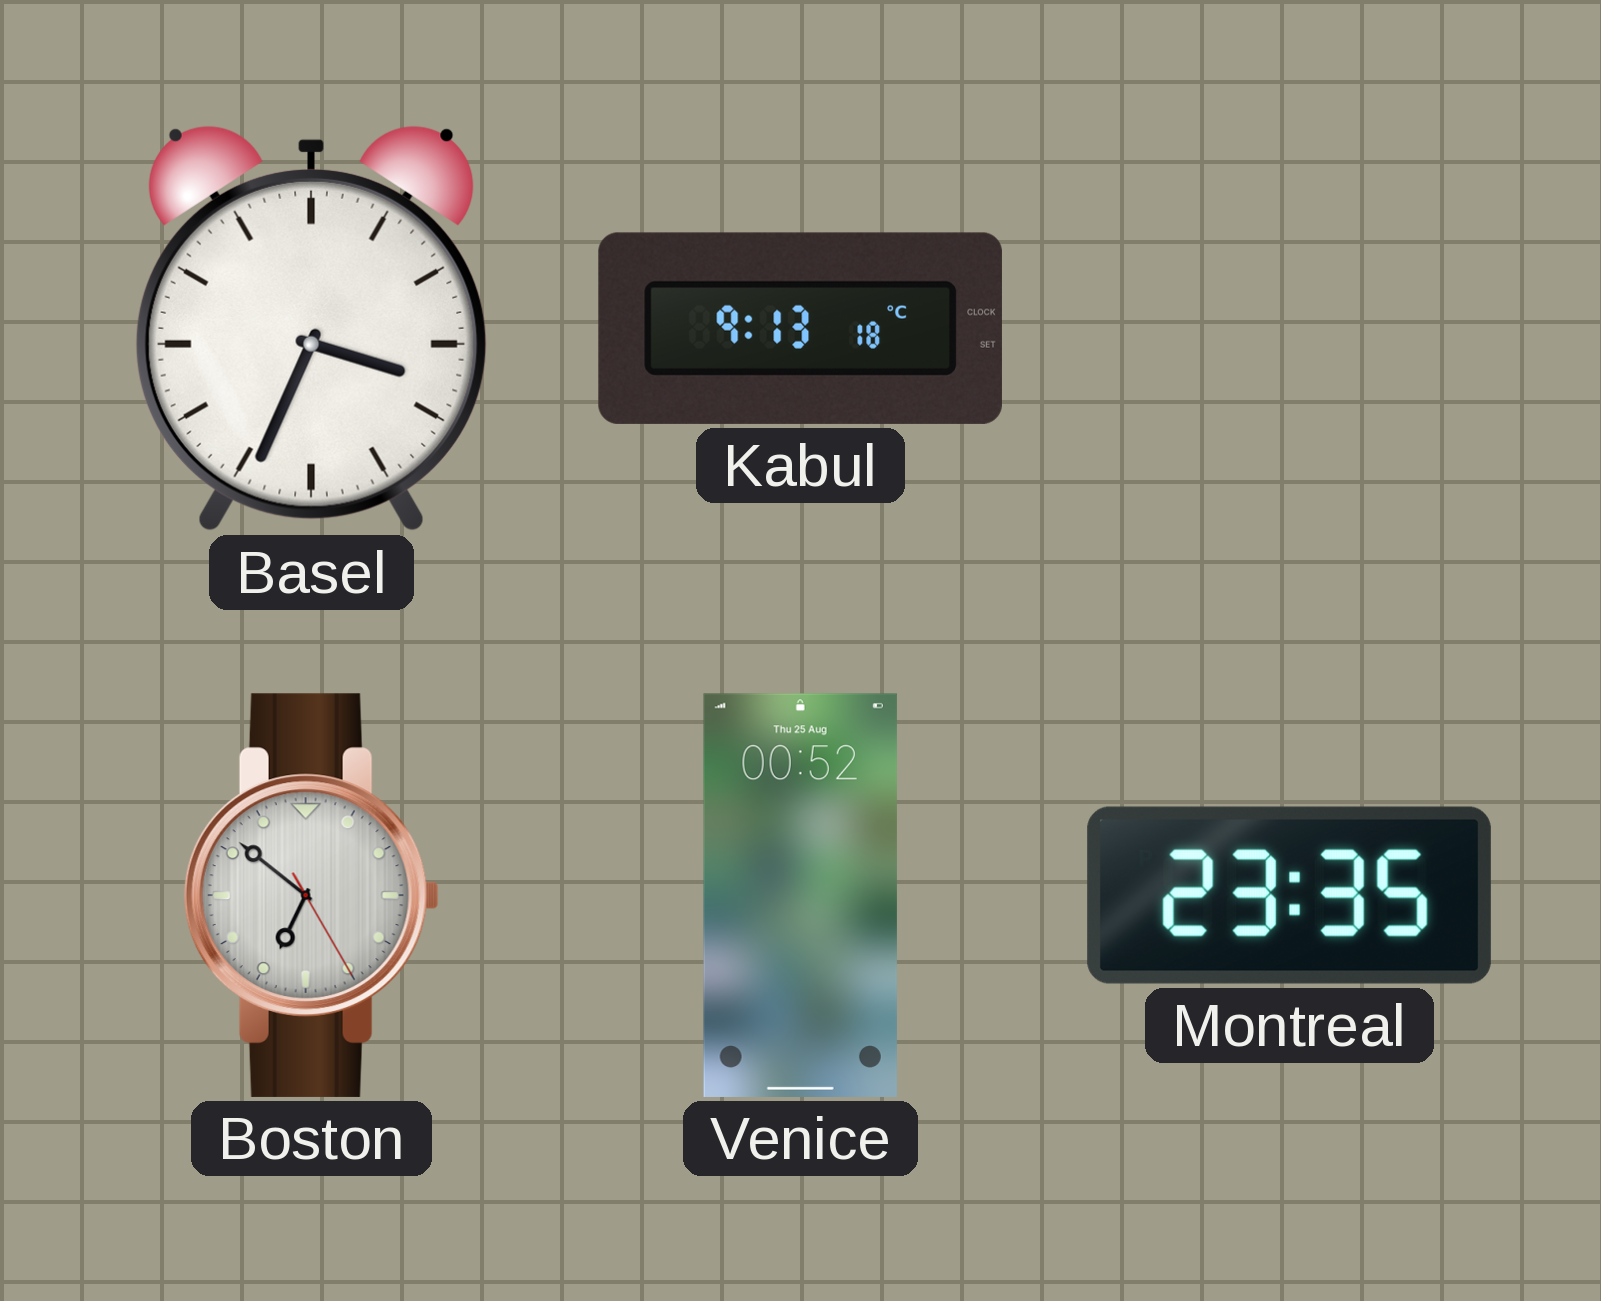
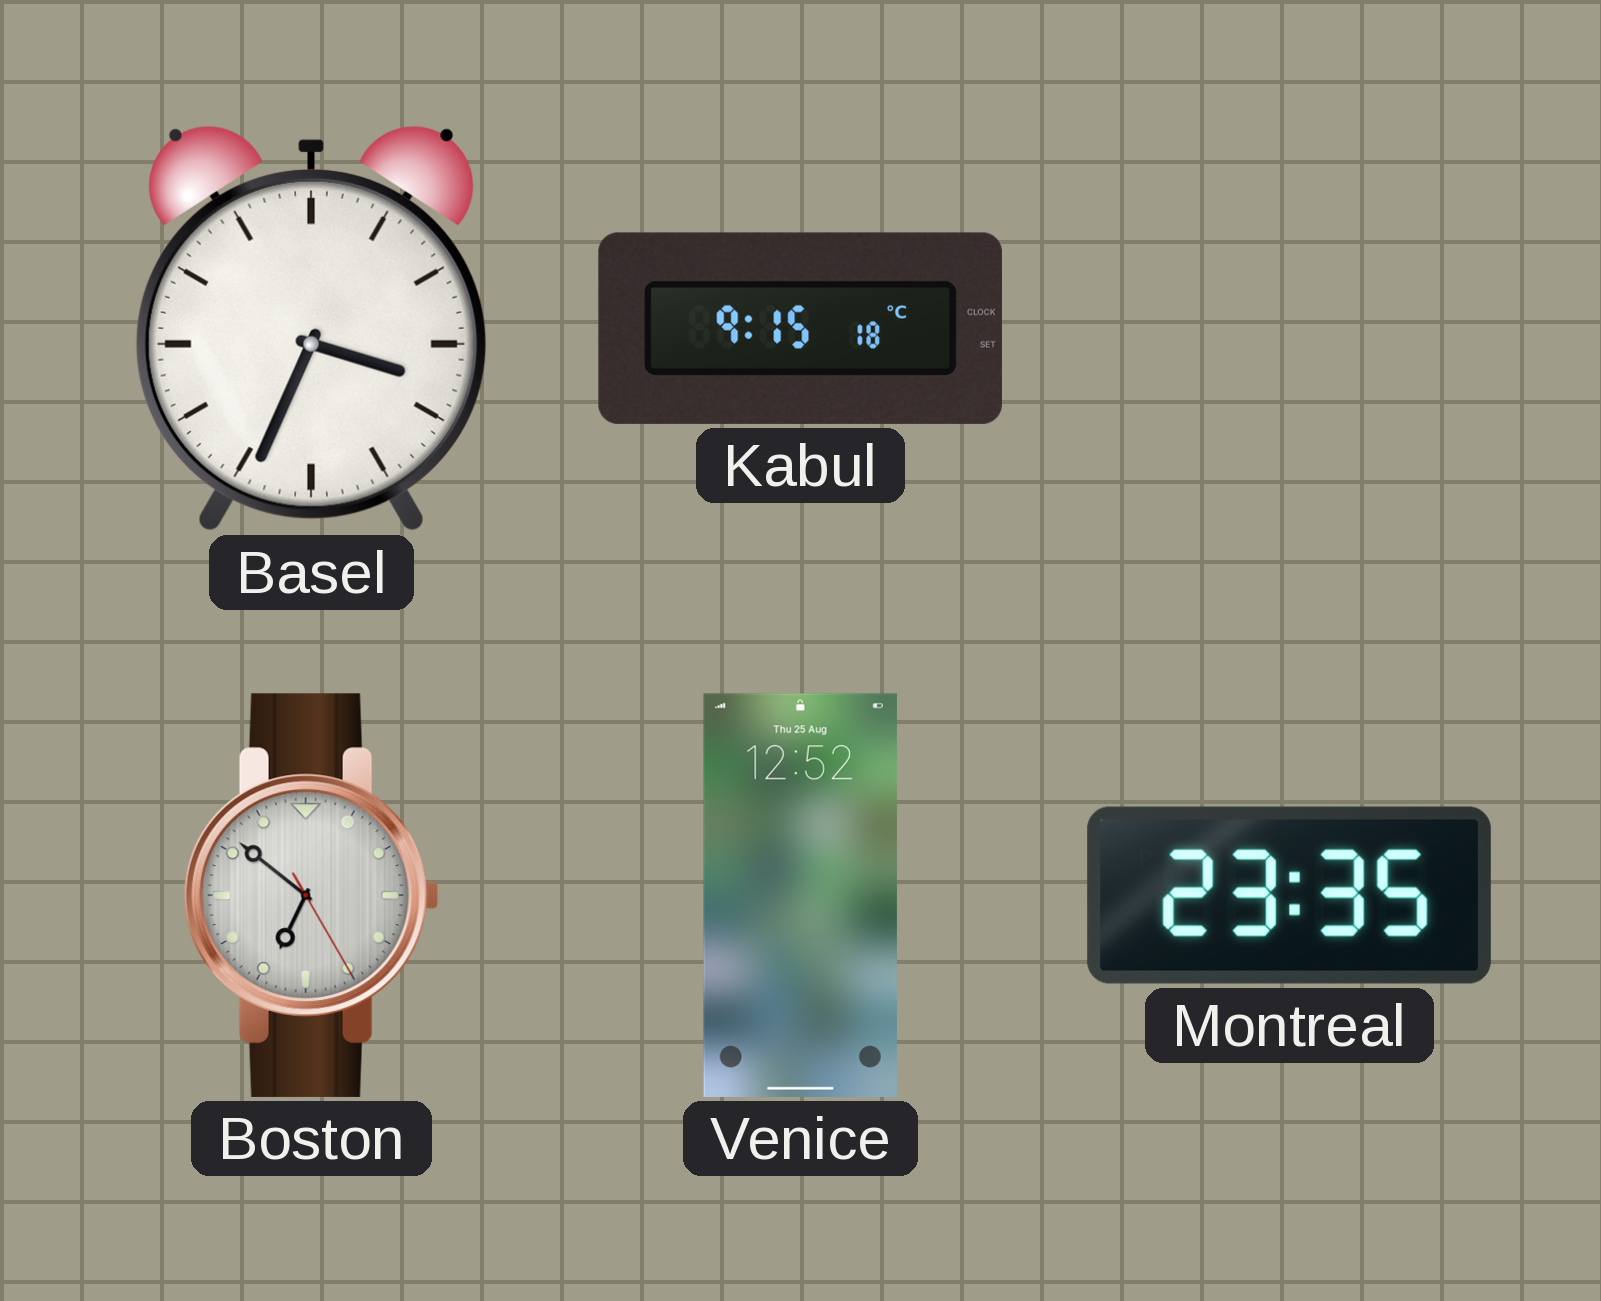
Kabul: 9:13 -> 9:15 (800, 328)
Venice: 00:52 -> 12:52 (800, 895)
